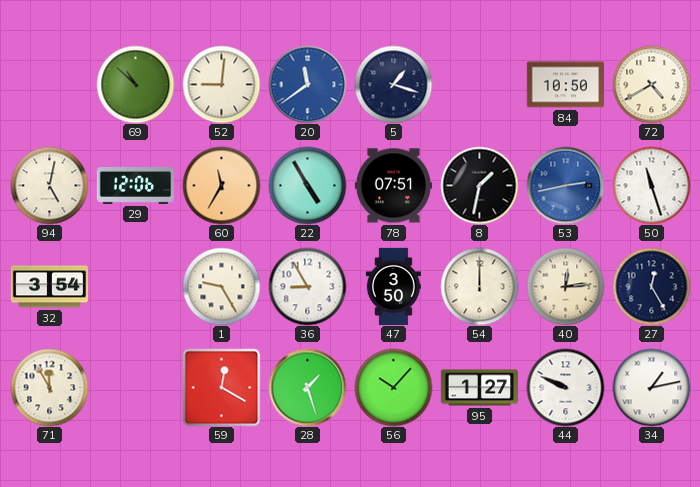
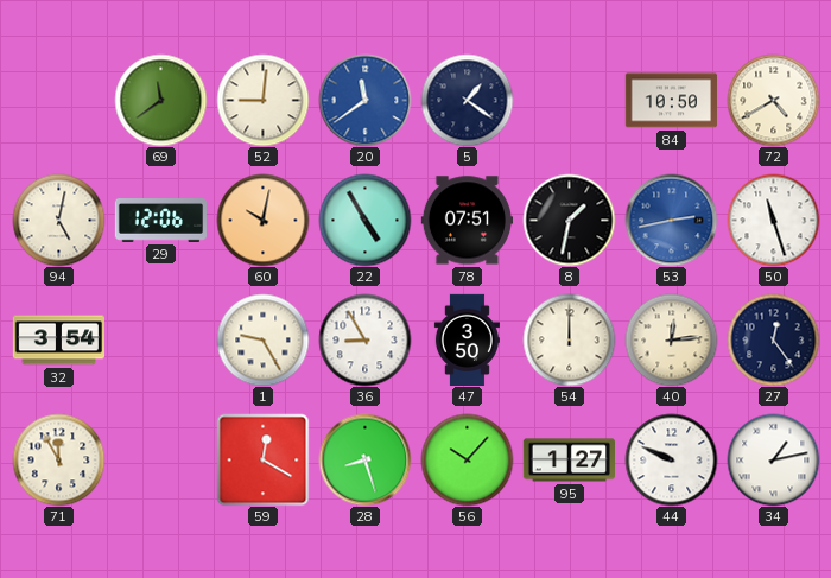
69: 10:52 -> 11:39 (160, 100)
5: 1:18 -> 1:21 (467, 100)
60: 11:35 -> 10:02 (262, 220)
27: 12:25 -> 12:24 (773, 339)
28: 1:27 -> 8:27 (364, 459)
